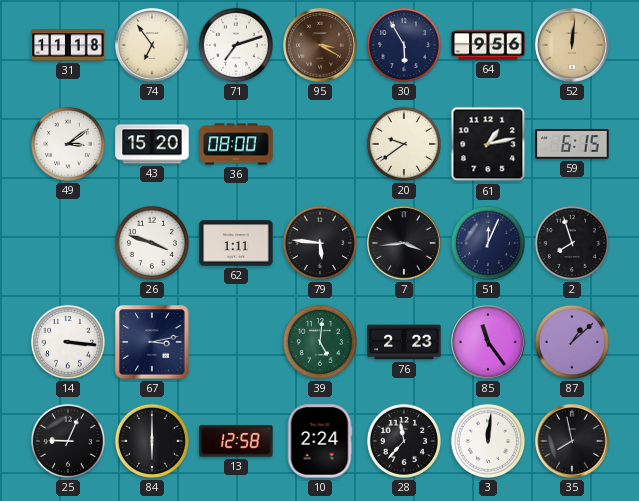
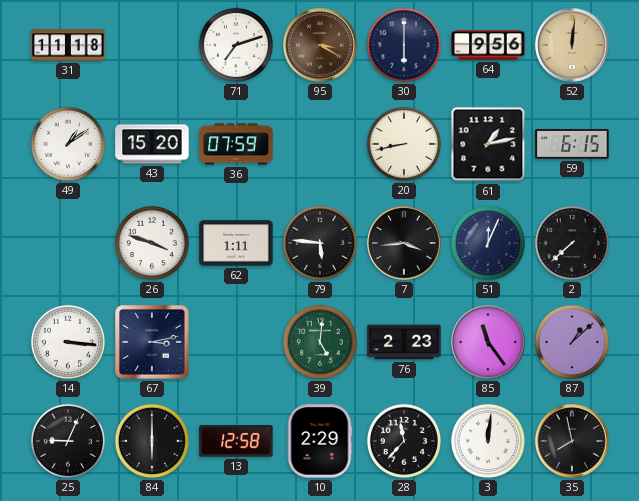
74: 6:54 -> none (152, 45)
30: 5:55 -> 6:00 (404, 45)
49: 3:09 -> 1:09 (68, 144)
36: 08:00 -> 07:59 (236, 144)
20: 9:39 -> 8:43 (404, 144)
2: 7:57 -> 7:38 (572, 243)
10: 2:24 -> 2:29 (320, 441)
